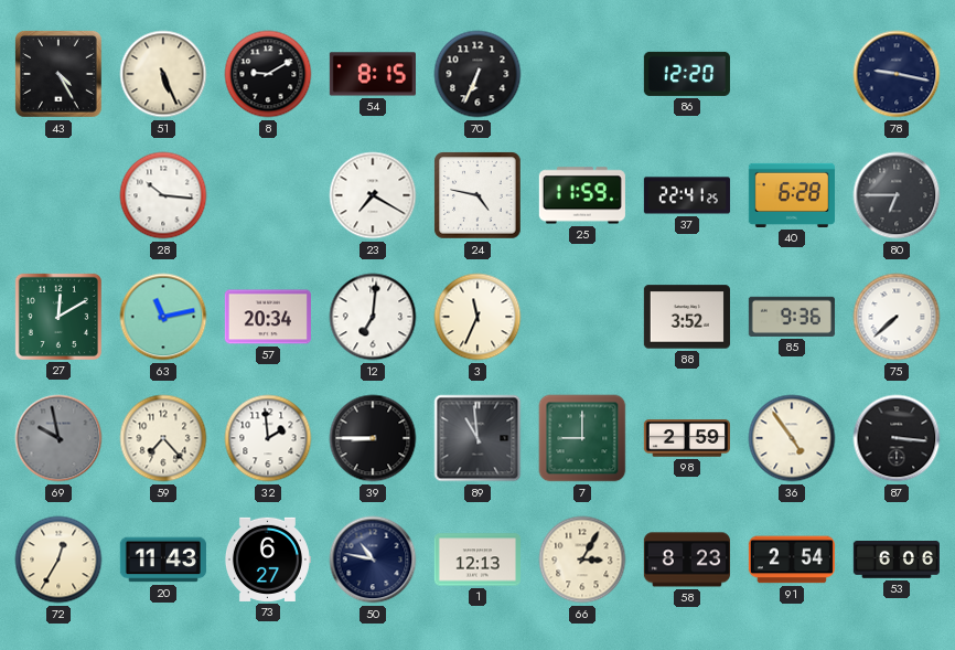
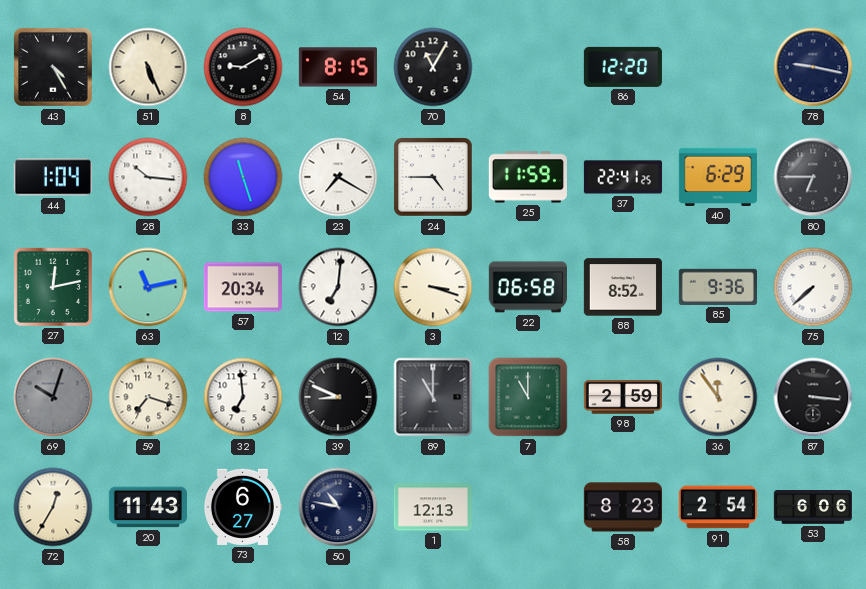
70: 6:34 -> 11:05 (433, 67)
44: none -> 1:04 (53, 177)
33: none -> 11:27 (243, 177)
24: 4:47 -> 4:45 (433, 177)
40: 6:28 -> 6:29 (718, 177)
27: 12:10 -> 12:13 (53, 287)
3: 11:34 -> 3:18 (433, 287)
22: none -> 06:58 (528, 287)
88: 3:52 -> 8:52 (623, 287)
69: 9:58 -> 10:03 (53, 397)
59: 7:23 -> 7:18 (148, 397)
32: 1:59 -> 6:59 (243, 397)
39: 8:45 -> 8:49 (338, 397)
89: 10:59 -> 11:00 (433, 397)
7: 9:00 -> 11:00 (528, 397)
36: 4:54 -> 11:54 (718, 397)
66: 3:05 -> none (582, 560)
